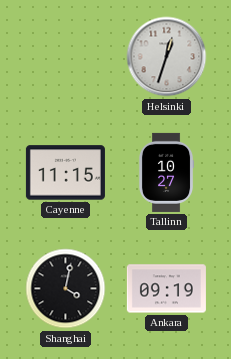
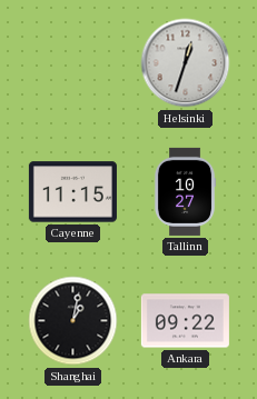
Shanghai: 4:02 -> 1:02 (73, 321)
Ankara: 09:19 -> 09:22 (185, 321)
